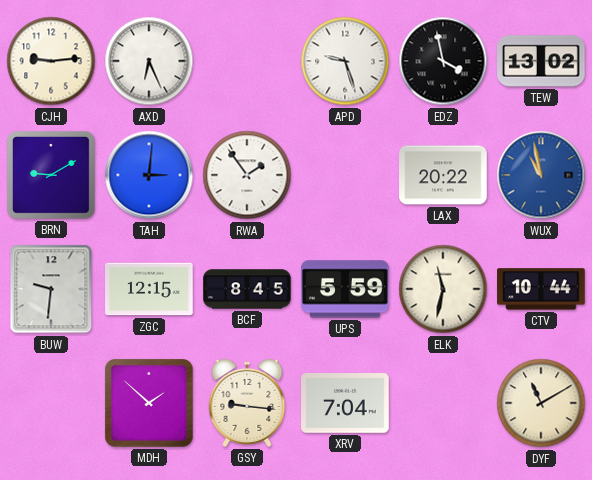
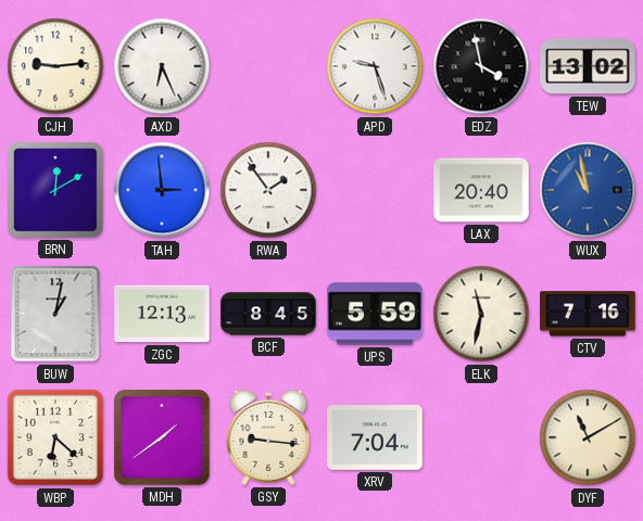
BRN: 9:10 -> 12:10 (55, 190)
TAH: 3:01 -> 2:59 (162, 190)
LAX: 20:22 -> 20:40 (481, 190)
BUW: 9:31 -> 1:02 (55, 314)
ZGC: 12:15 -> 12:13 (162, 314)
CTV: 10:44 -> 7:16 (588, 314)
WBP: none -> 6:22 (55, 437)
MDH: 1:52 -> 1:39 (162, 437)
